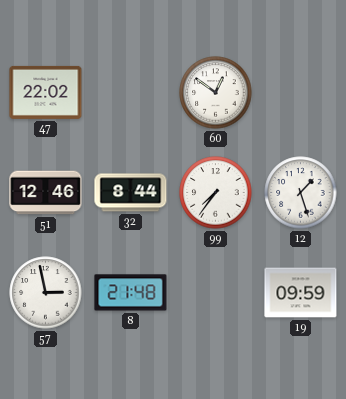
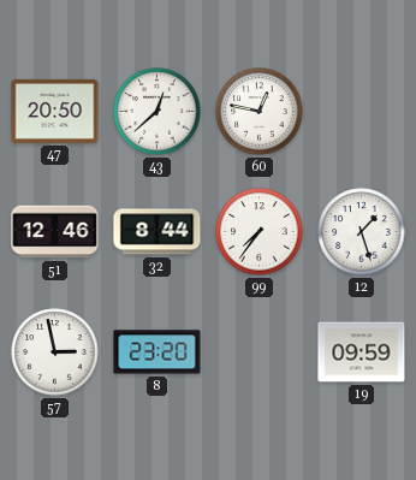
47: 22:02 -> 20:50 (55, 111)
43: none -> 12:38 (158, 112)
60: 12:51 -> 12:47 (260, 112)
8: 21:48 -> 23:20 (158, 352)
